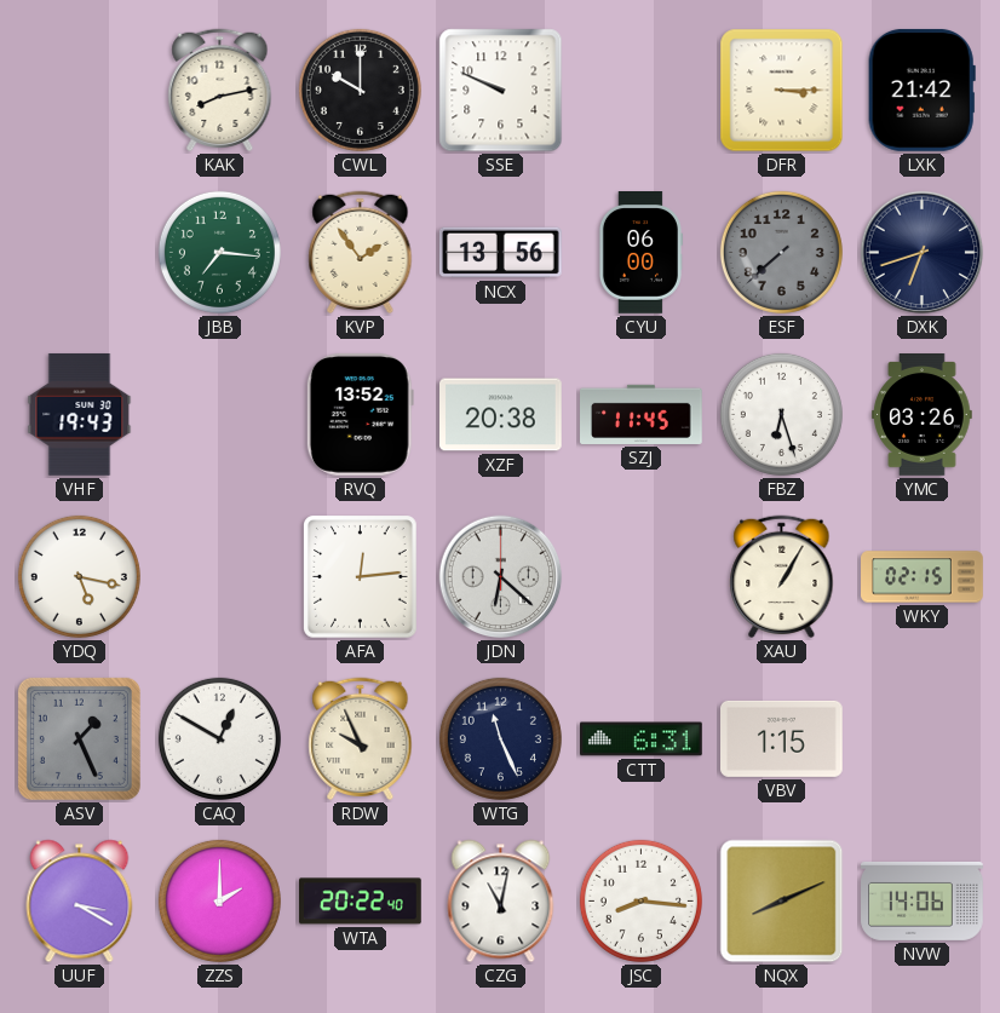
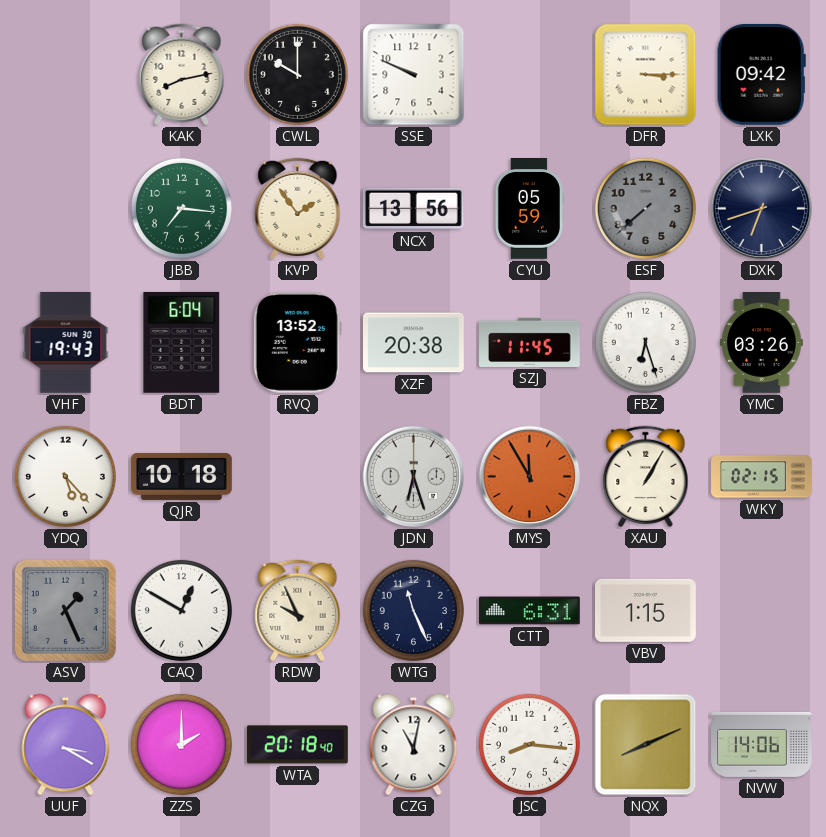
LXK: 21:42 -> 09:42 (761, 74)
CYU: 06:00 -> 05:59 (529, 209)
BDT: none -> 6:04 (182, 342)
YDQ: 5:17 -> 5:23 (65, 476)
QJR: none -> 10:18 (182, 476)
AFA: 12:14 -> none (361, 577)
JDN: 6:22 -> 6:27 (414, 477)
MYS: none -> 11:55 (530, 477)
WTA: 20:22 -> 20:18 (298, 745)
